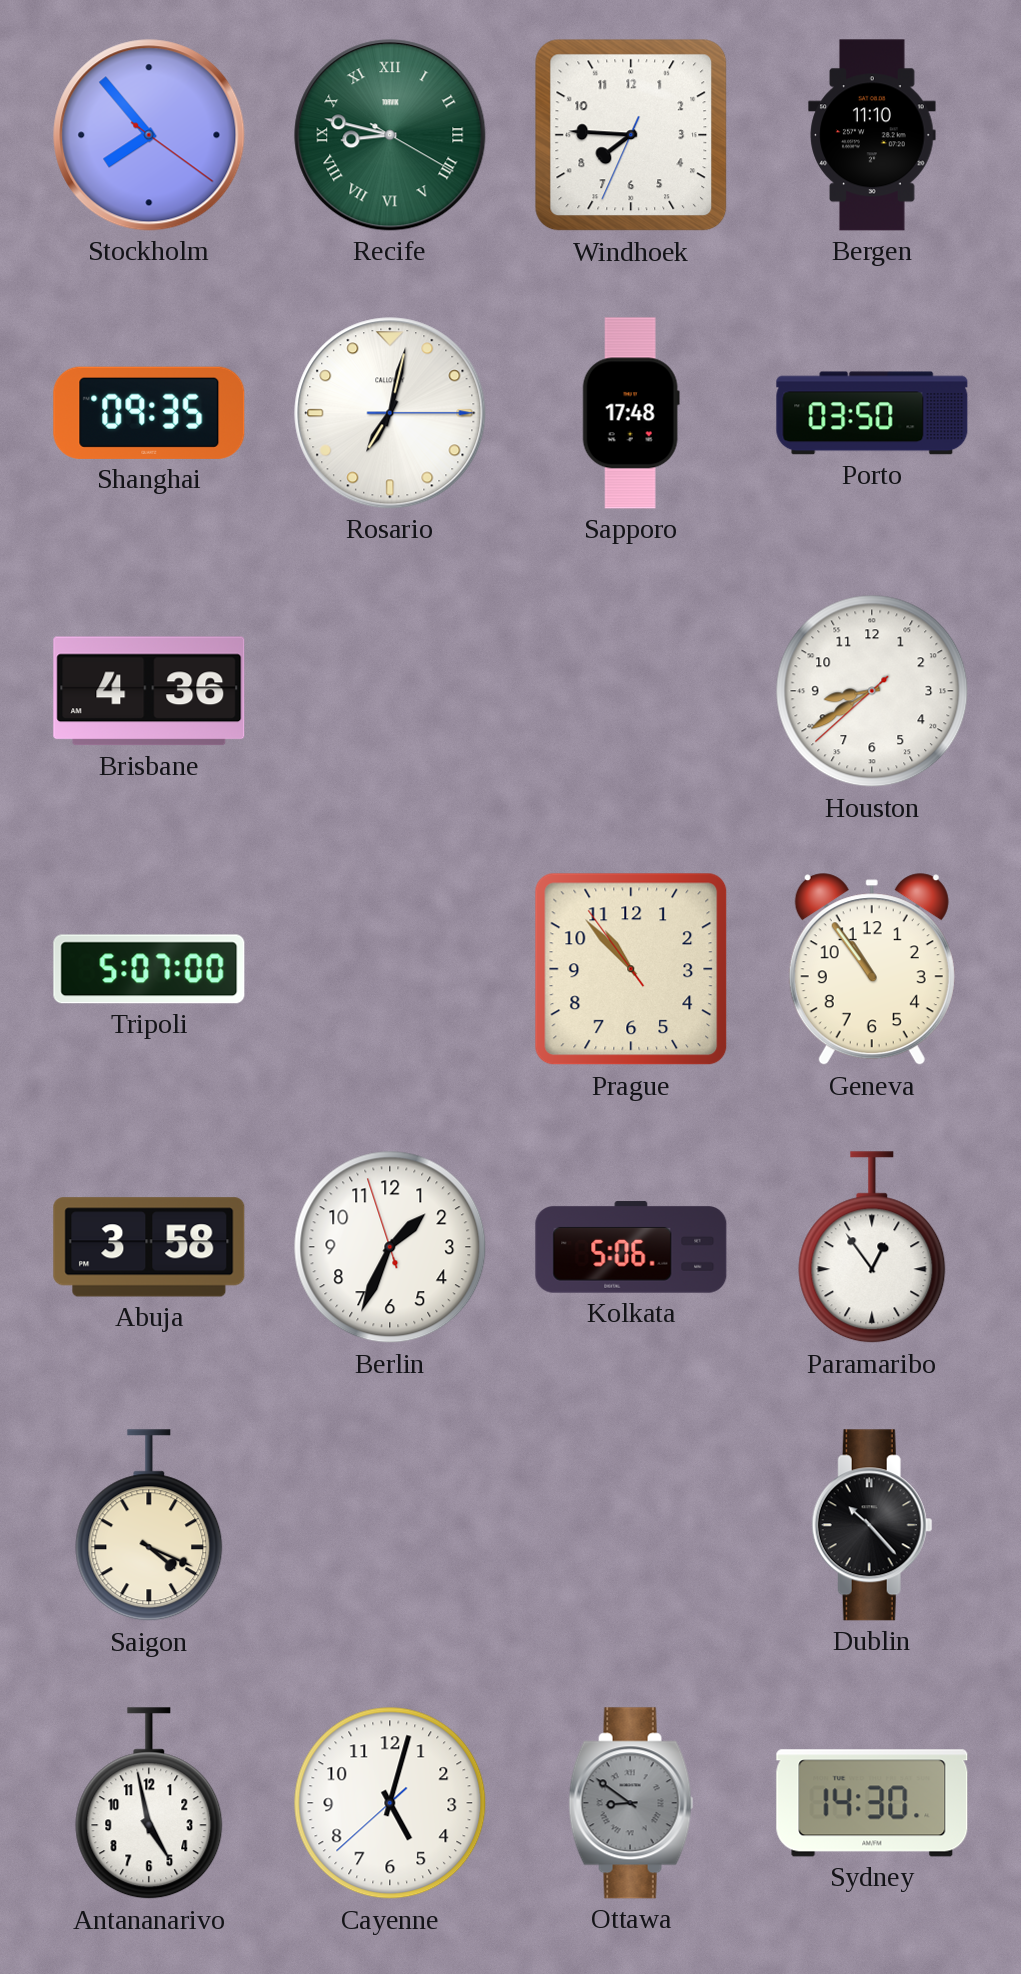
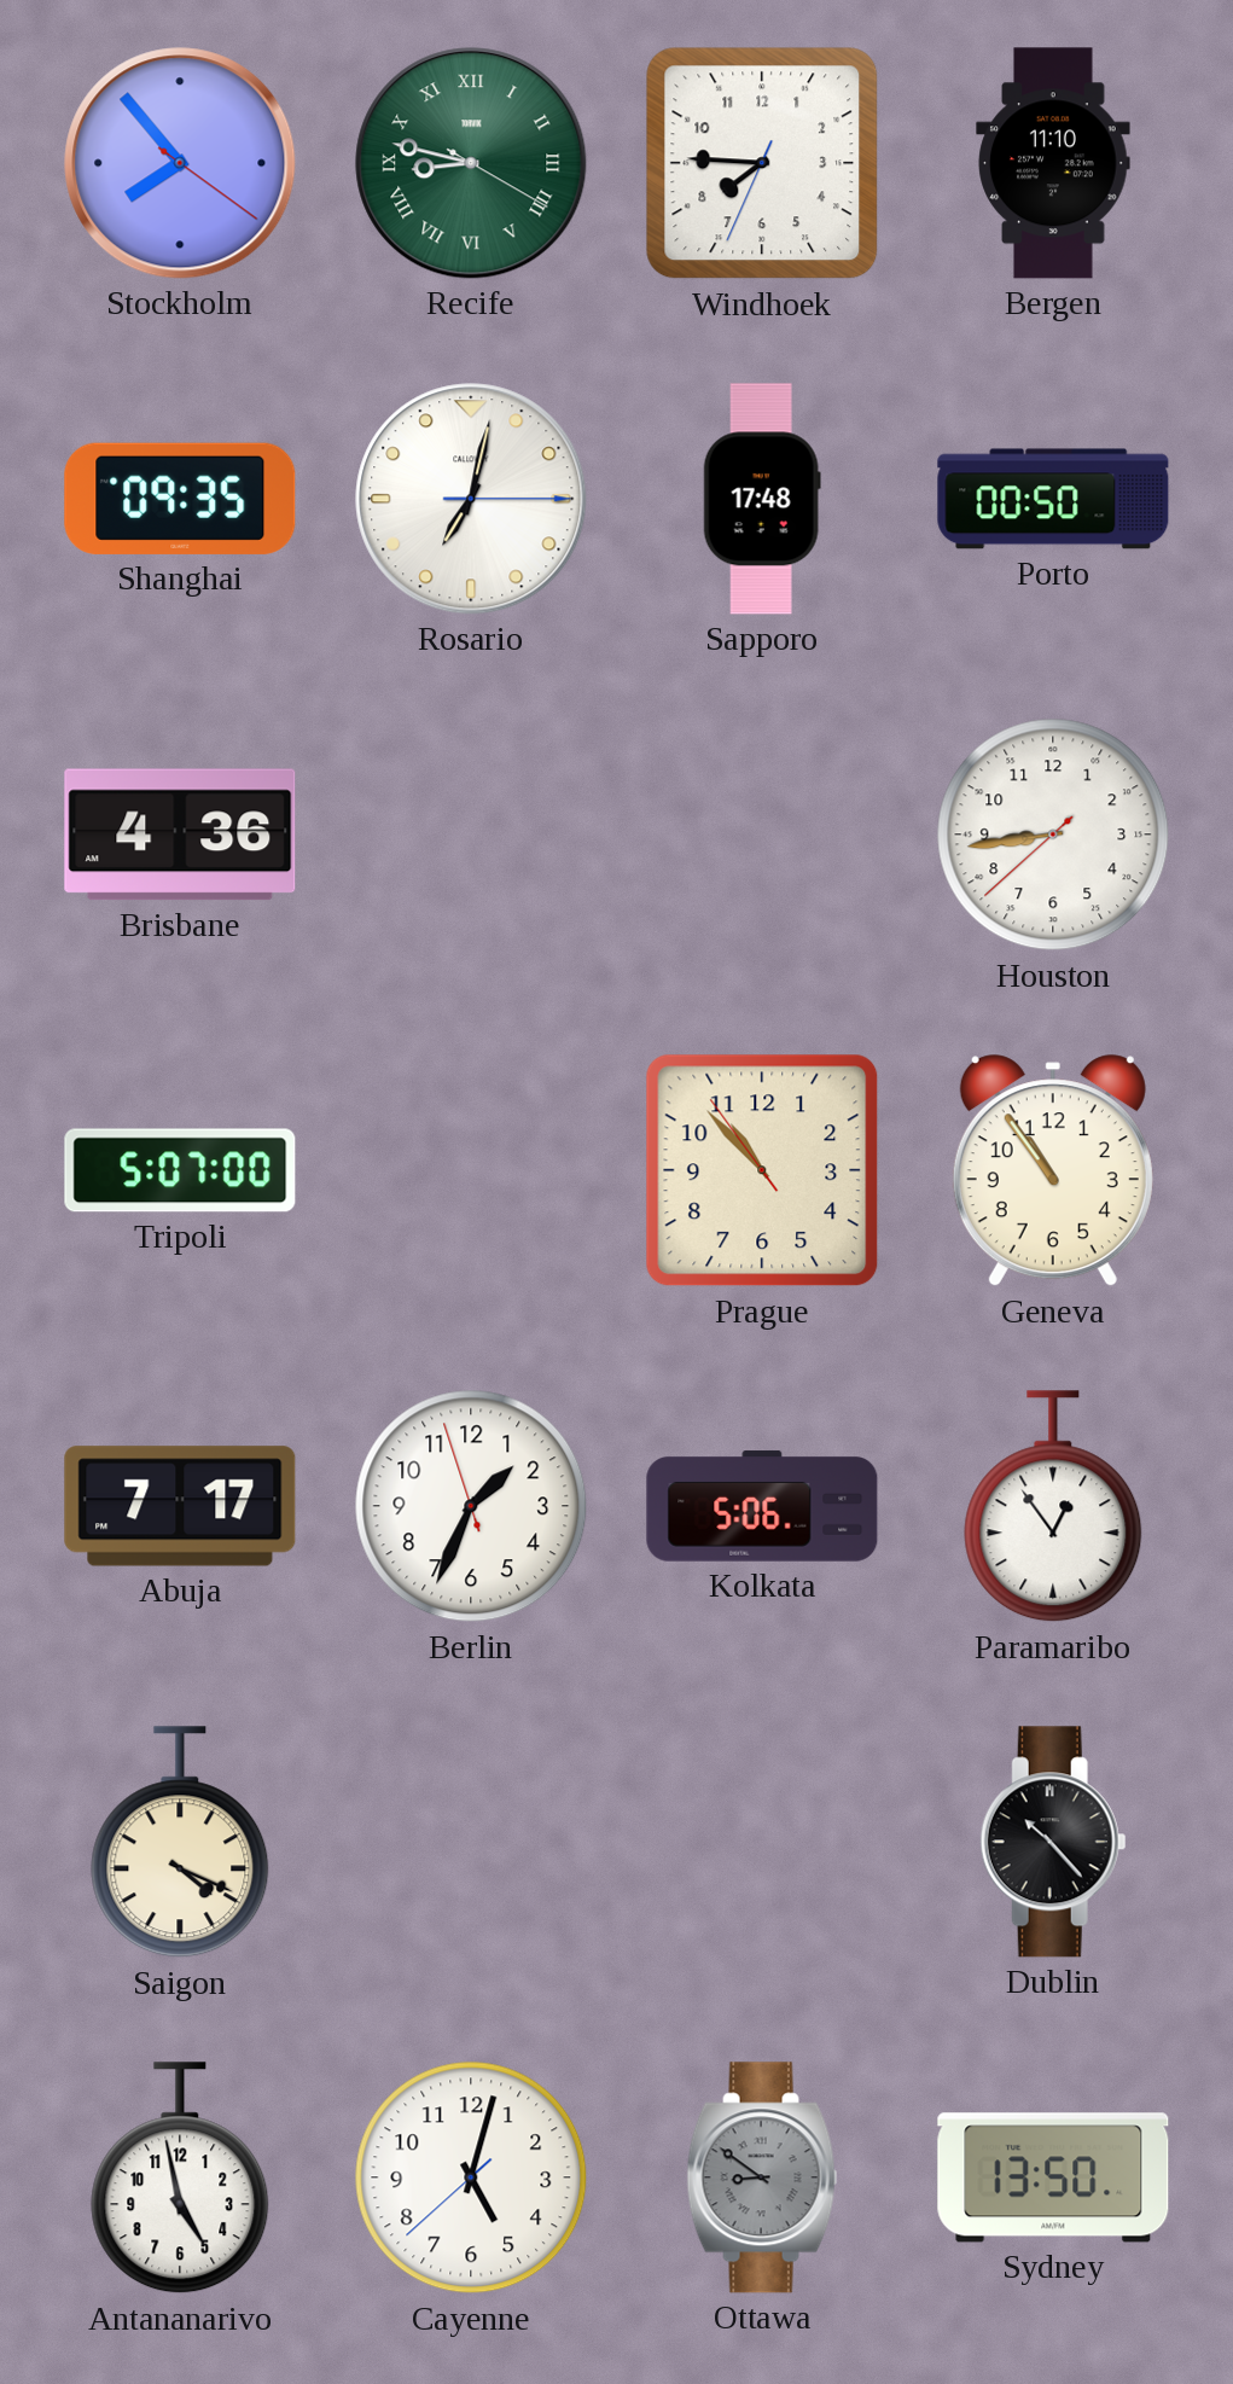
Porto: 03:50 -> 00:50 (1053, 499)
Houston: 8:39 -> 8:43 (1053, 835)
Abuja: 3:58 -> 7:17 (180, 1506)
Sydney: 14:30 -> 13:50 (1053, 2177)
